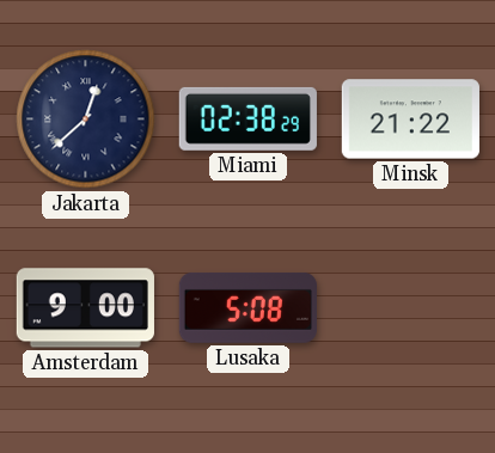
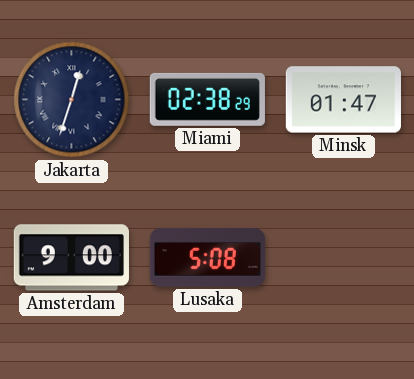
Jakarta: 12:38 -> 12:33 (72, 100)
Minsk: 21:22 -> 01:47 (343, 100)
